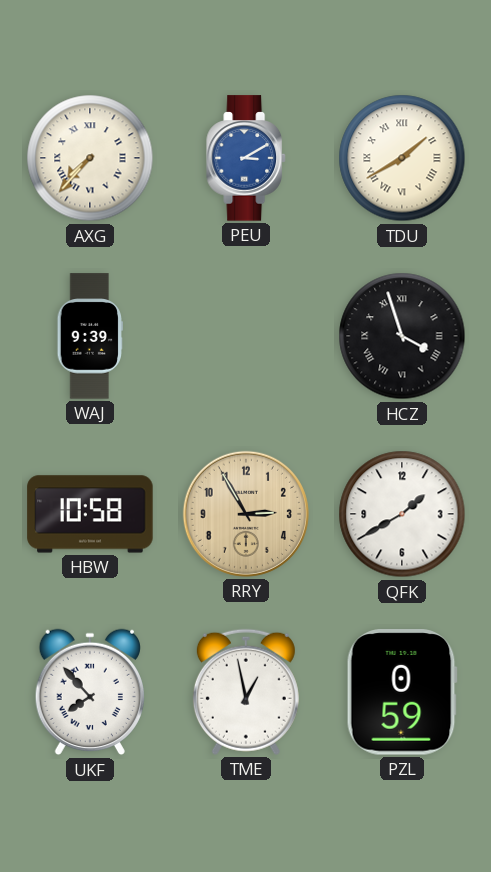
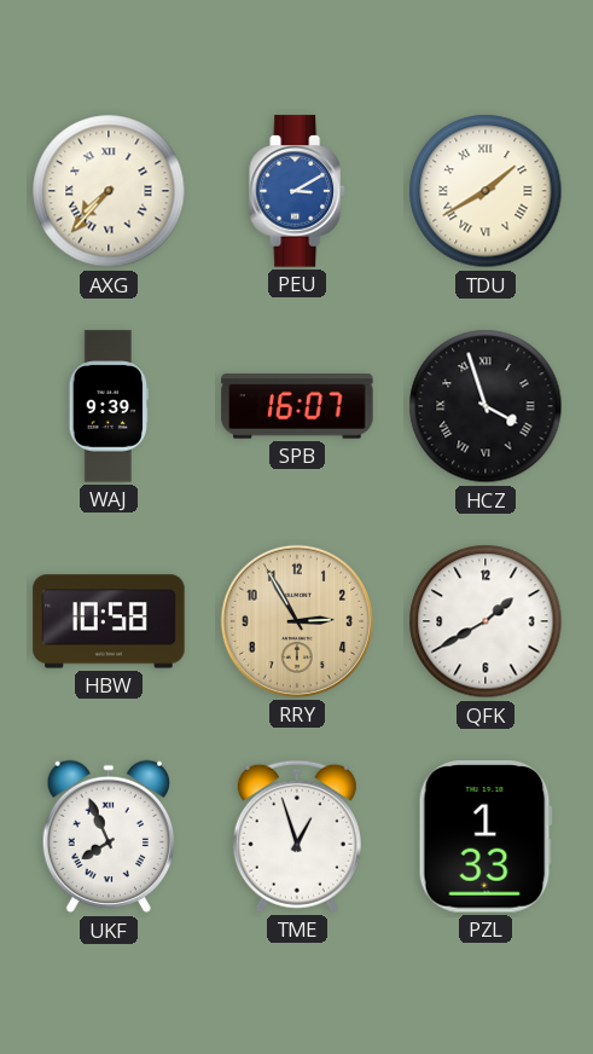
SPB: none -> 16:07 (297, 406)
UKF: 7:53 -> 7:56 (109, 836)
TME: 12:58 -> 12:57 (297, 836)
PZL: 0:59 -> 1:33 (486, 836)
